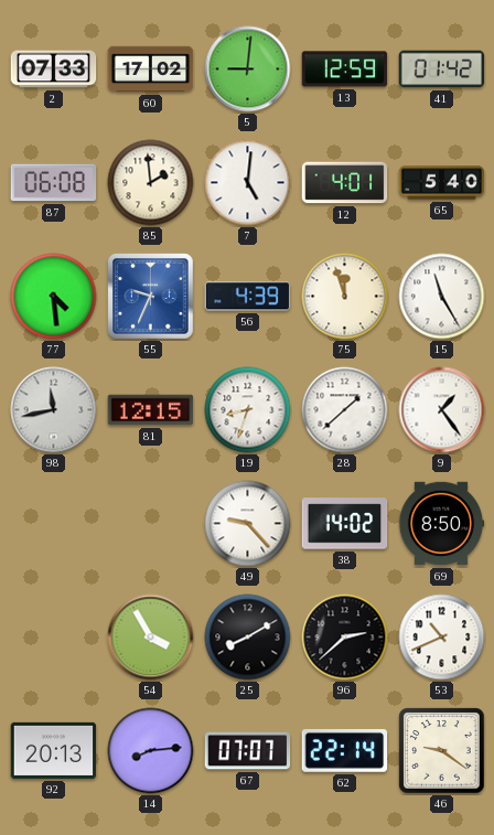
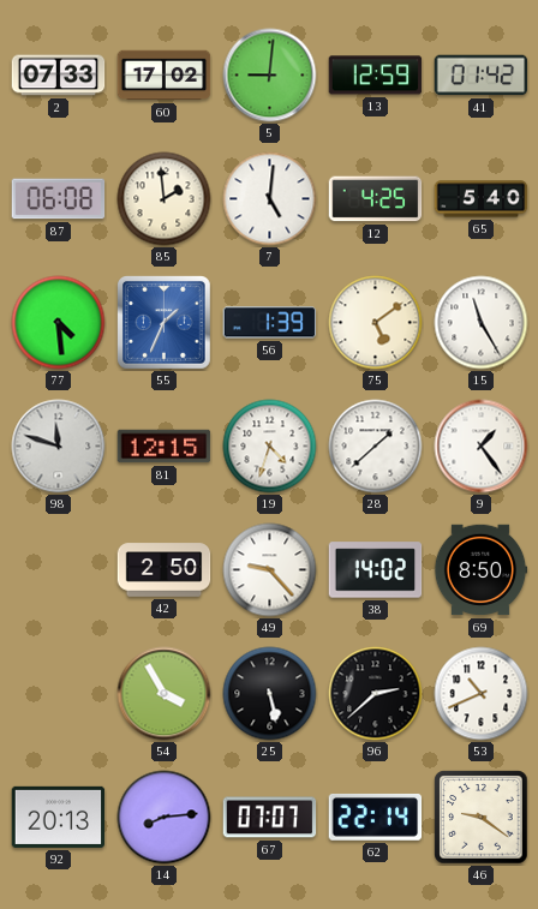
12: 4:01 -> 4:25 (376, 199)
55: 9:34 -> 1:34 (165, 323)
56: 4:39 -> 1:39 (270, 323)
75: 11:57 -> 5:09 (376, 323)
98: 11:43 -> 11:48 (59, 447)
19: 8:33 -> 4:33 (270, 447)
42: none -> 2:50 (165, 570)
25: 8:10 -> 5:28 (270, 694)
